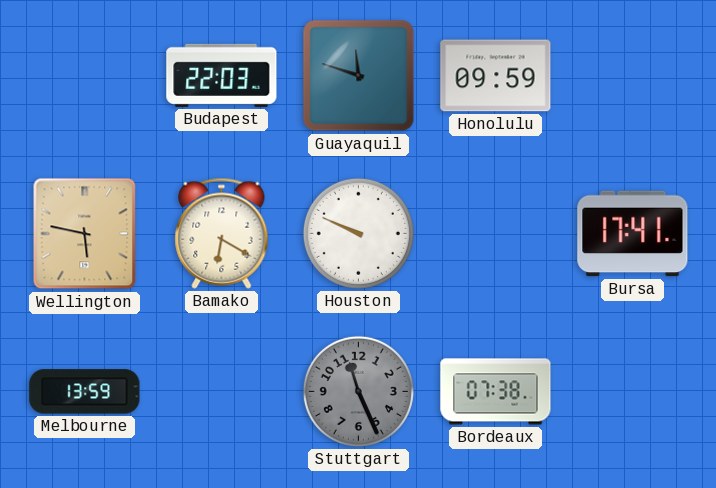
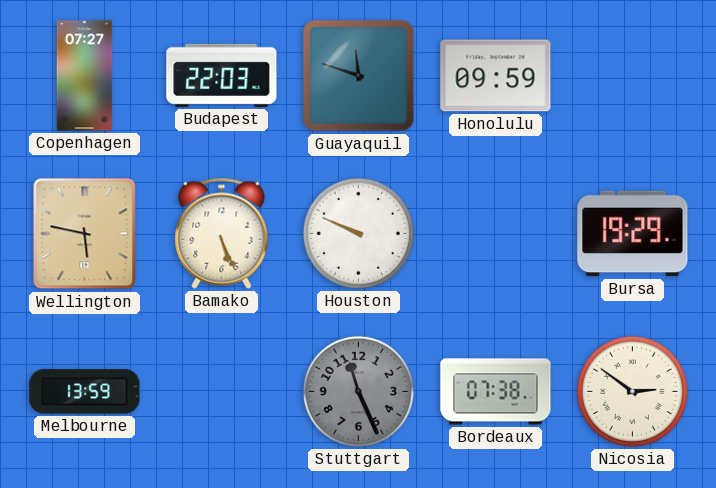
Copenhagen: none -> 07:27 (85, 76)
Bamako: 6:20 -> 5:26 (222, 233)
Bursa: 17:41 -> 19:29 (633, 234)
Nicosia: none -> 2:51 (632, 391)
